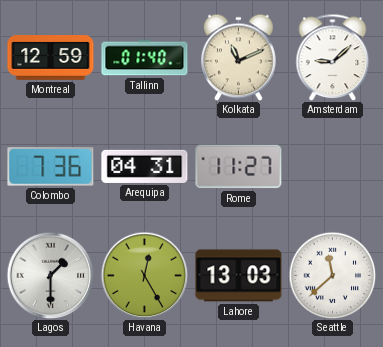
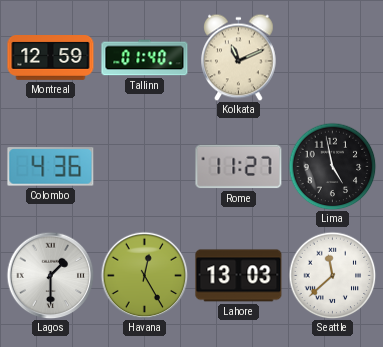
Amsterdam: 9:08 -> none (333, 57)
Colombo: 7:36 -> 4:36 (51, 167)
Arequipa: 04:31 -> none (145, 166)
Lima: none -> 4:58 (332, 166)
